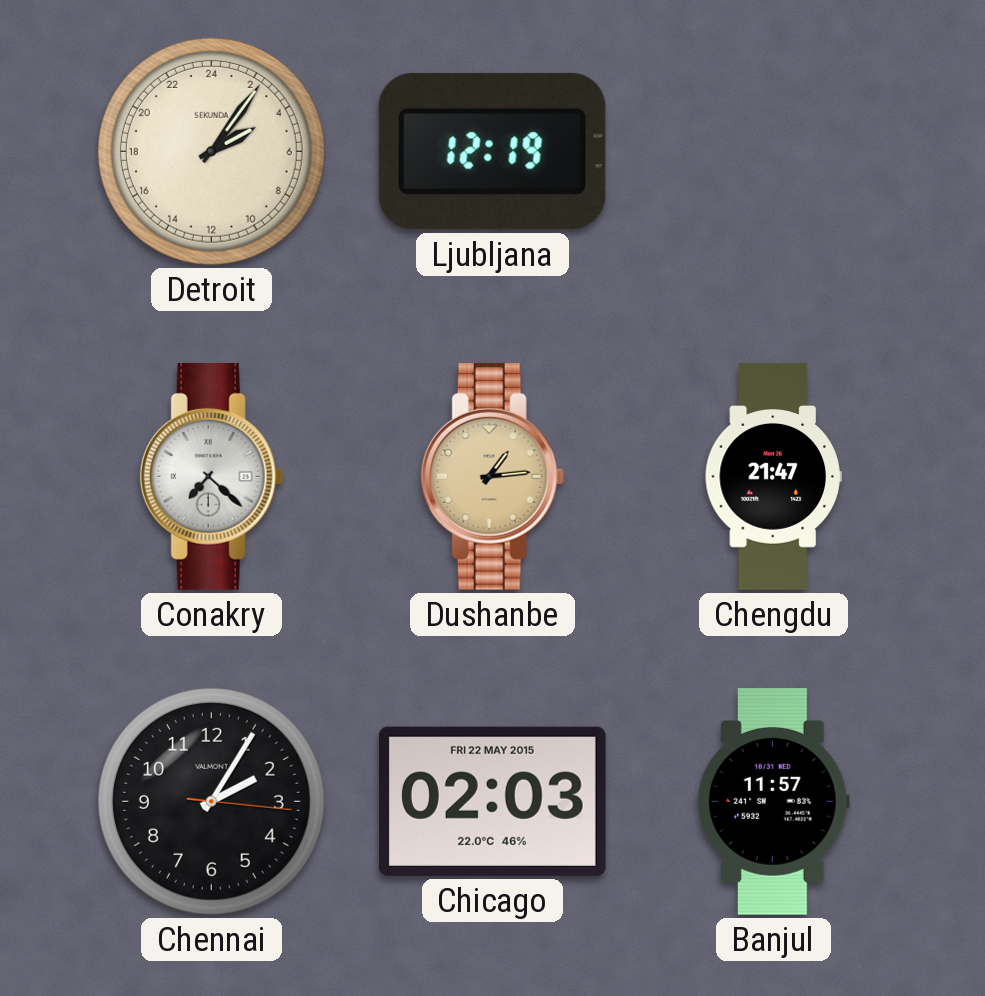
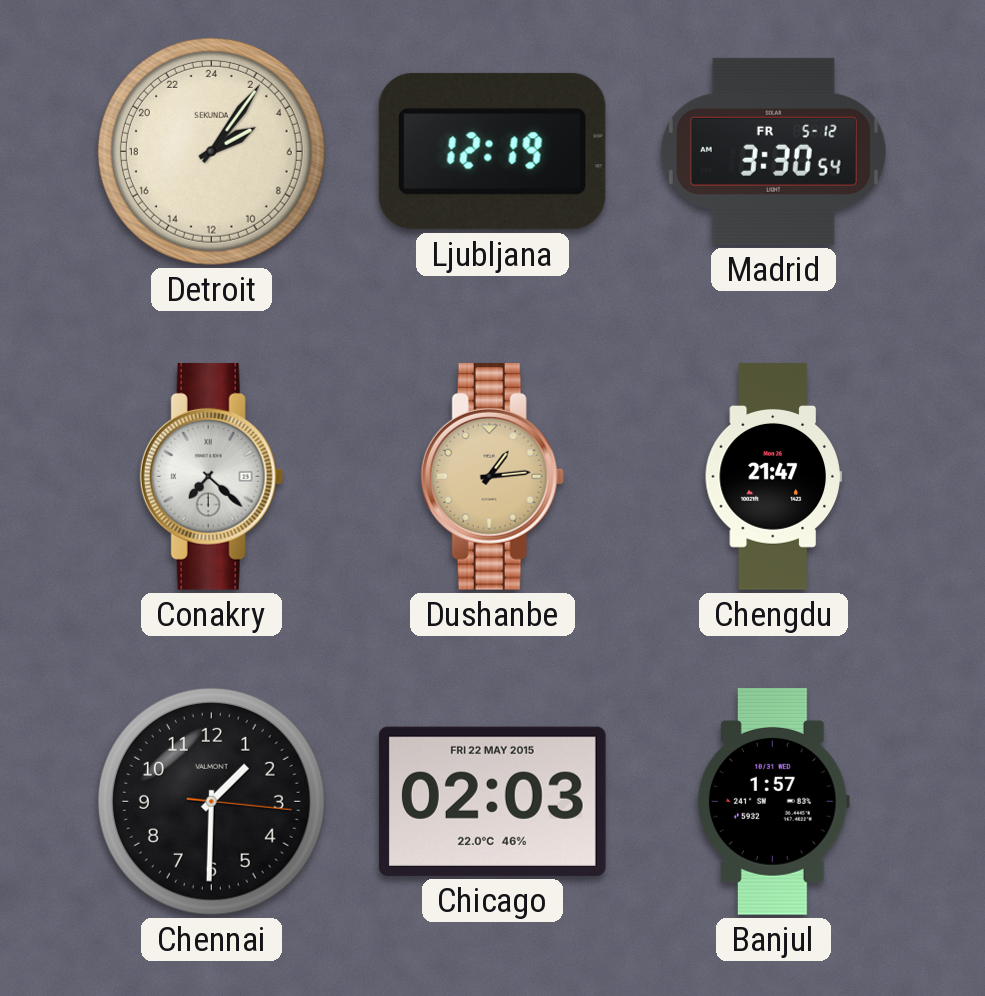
Madrid: none -> 3:30 (773, 151)
Chennai: 2:05 -> 1:30 (211, 801)
Banjul: 11:57 -> 1:57 (773, 801)
